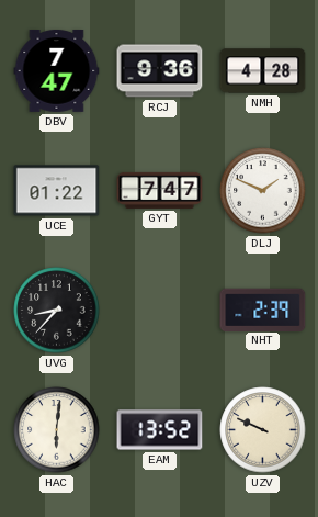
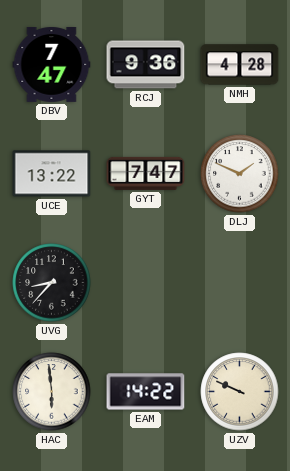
UCE: 01:22 -> 13:22 (52, 174)
NHT: 2:39 -> none (263, 310)
HAC: 6:01 -> 5:59 (52, 392)
EAM: 13:52 -> 14:22 (146, 392)
